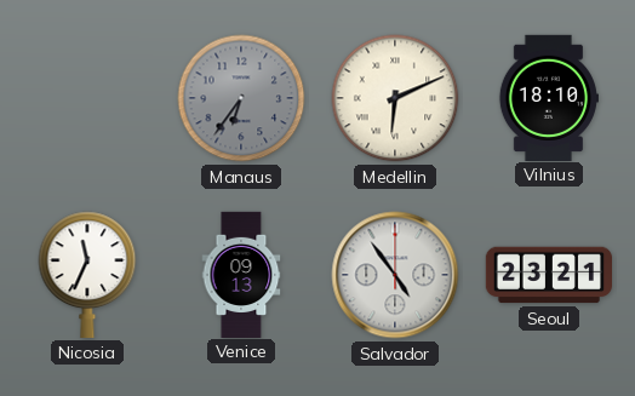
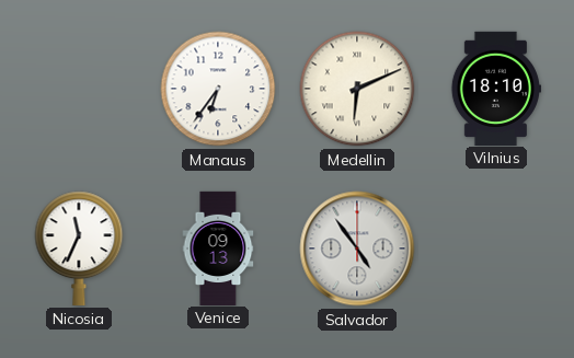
Manaus dial: grey -> white (218, 89)
Seoul: 23:21 -> none (548, 275)
